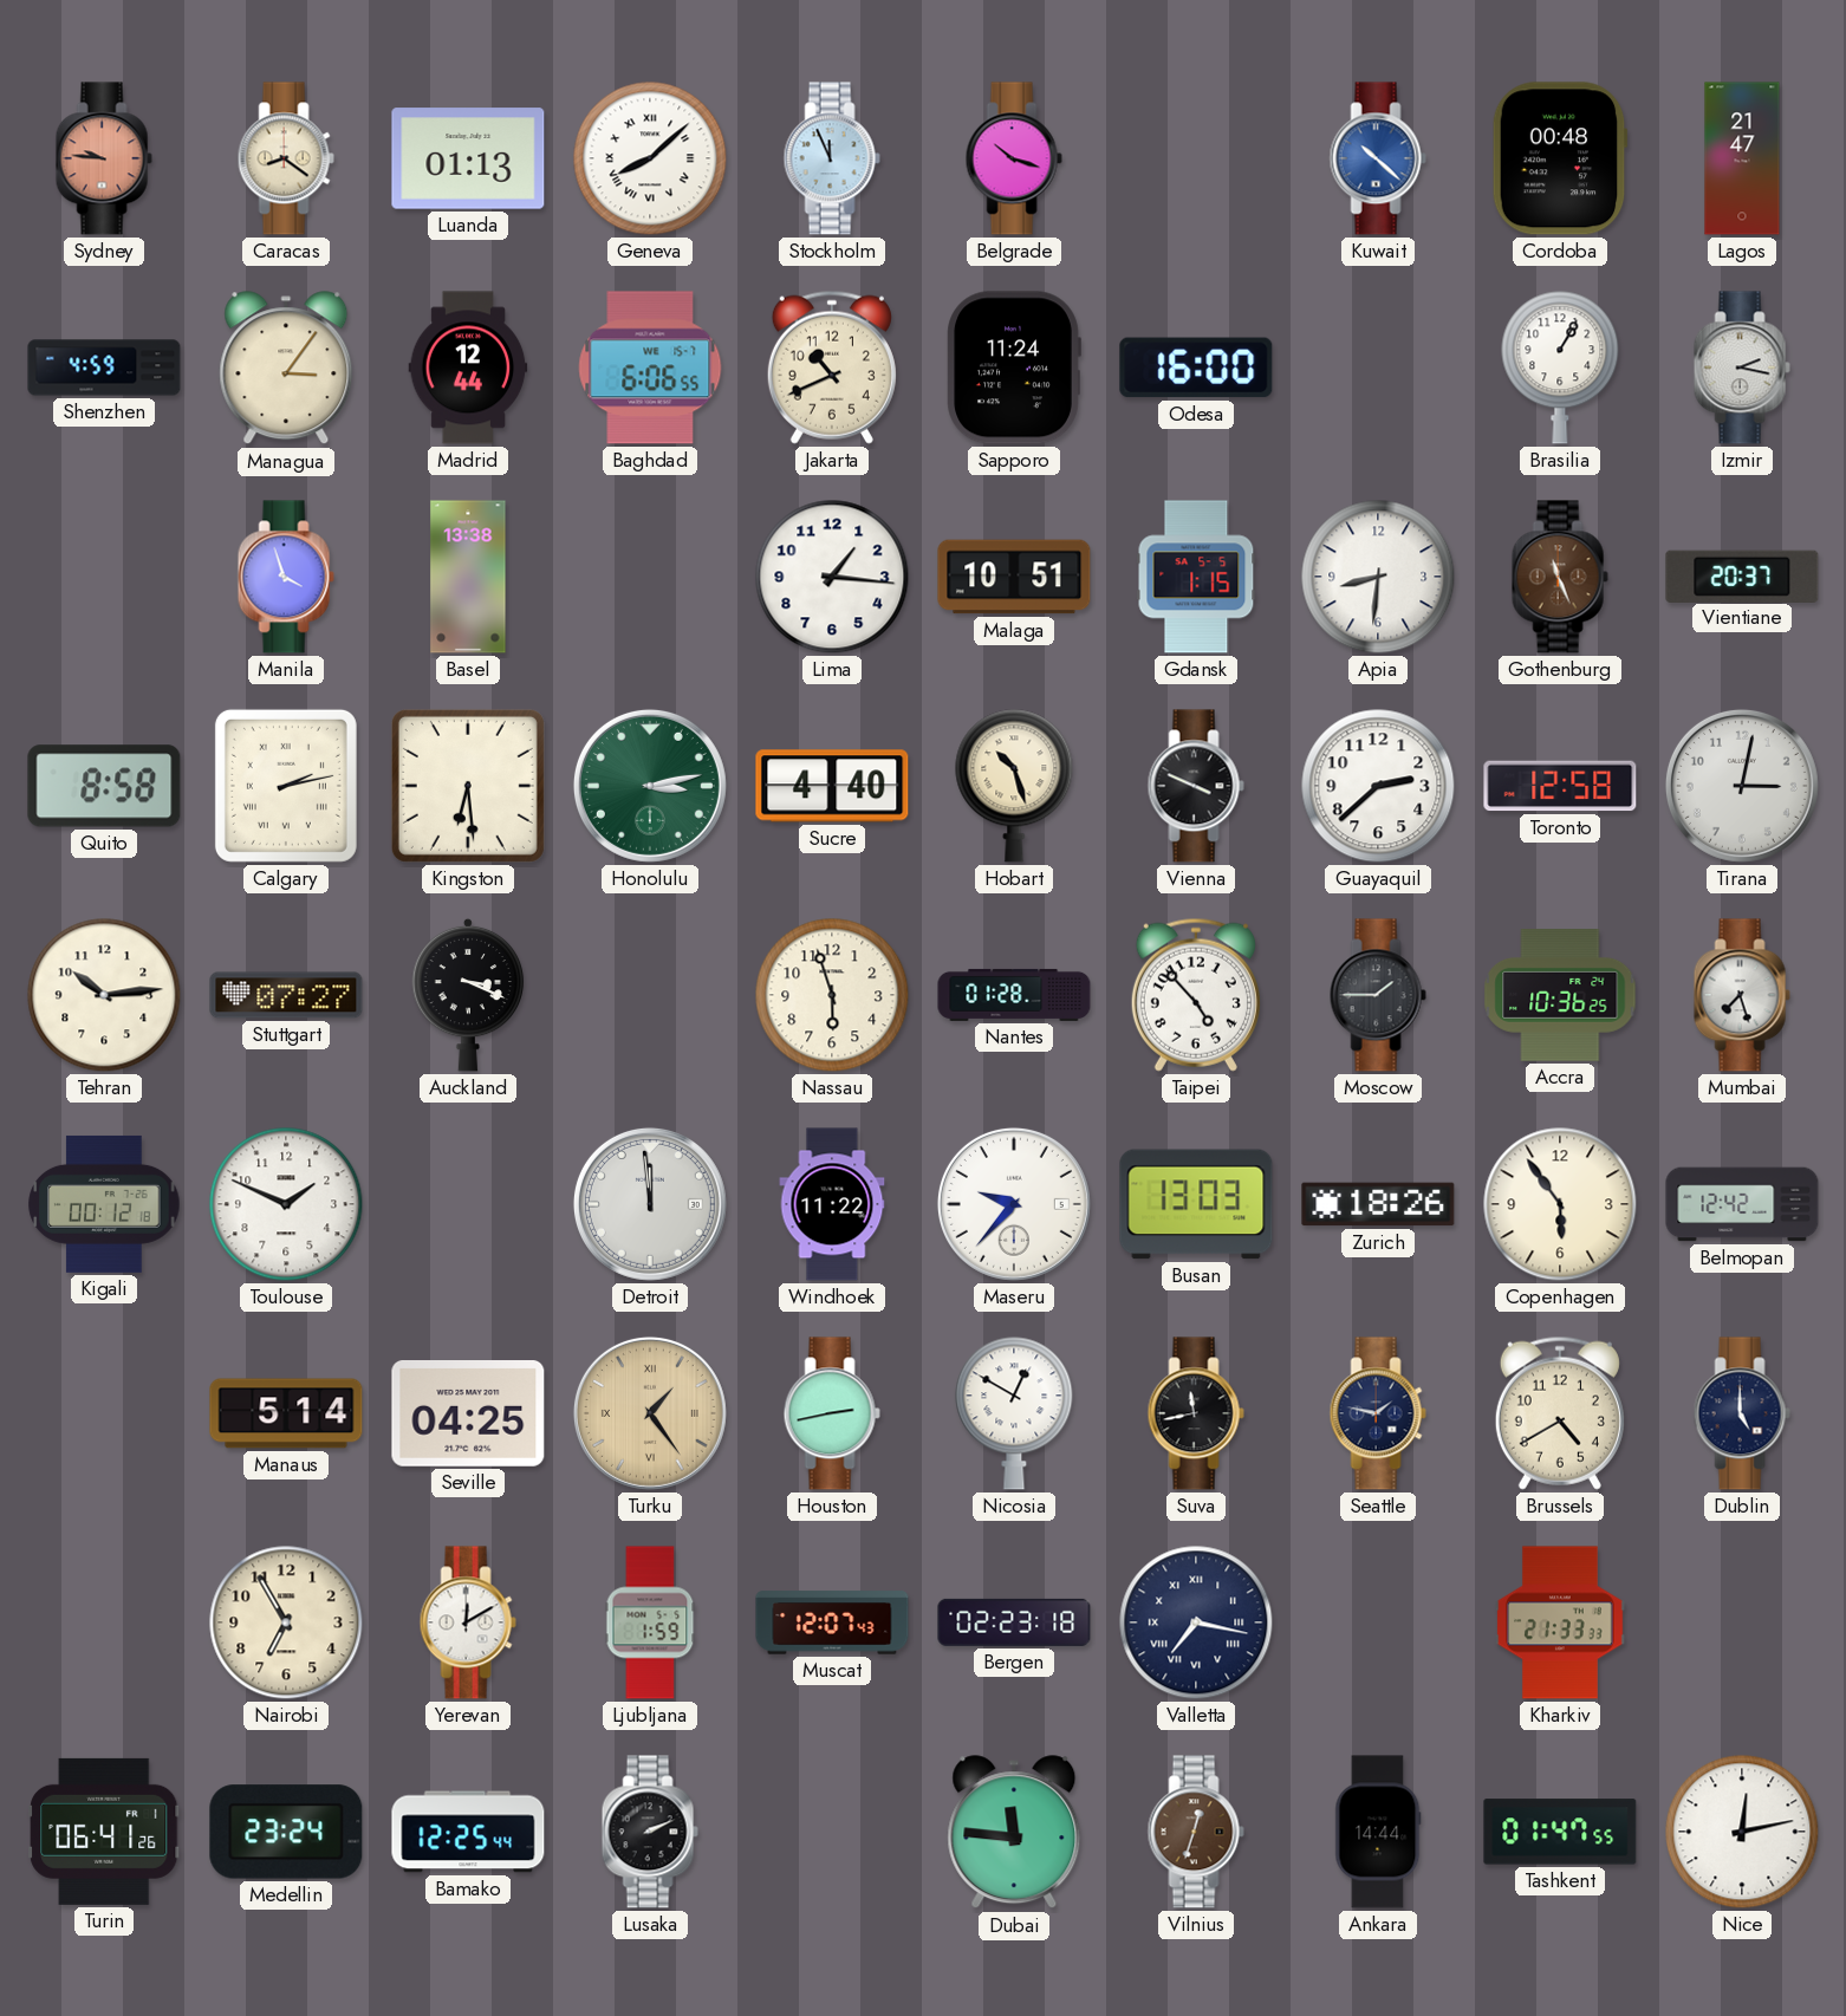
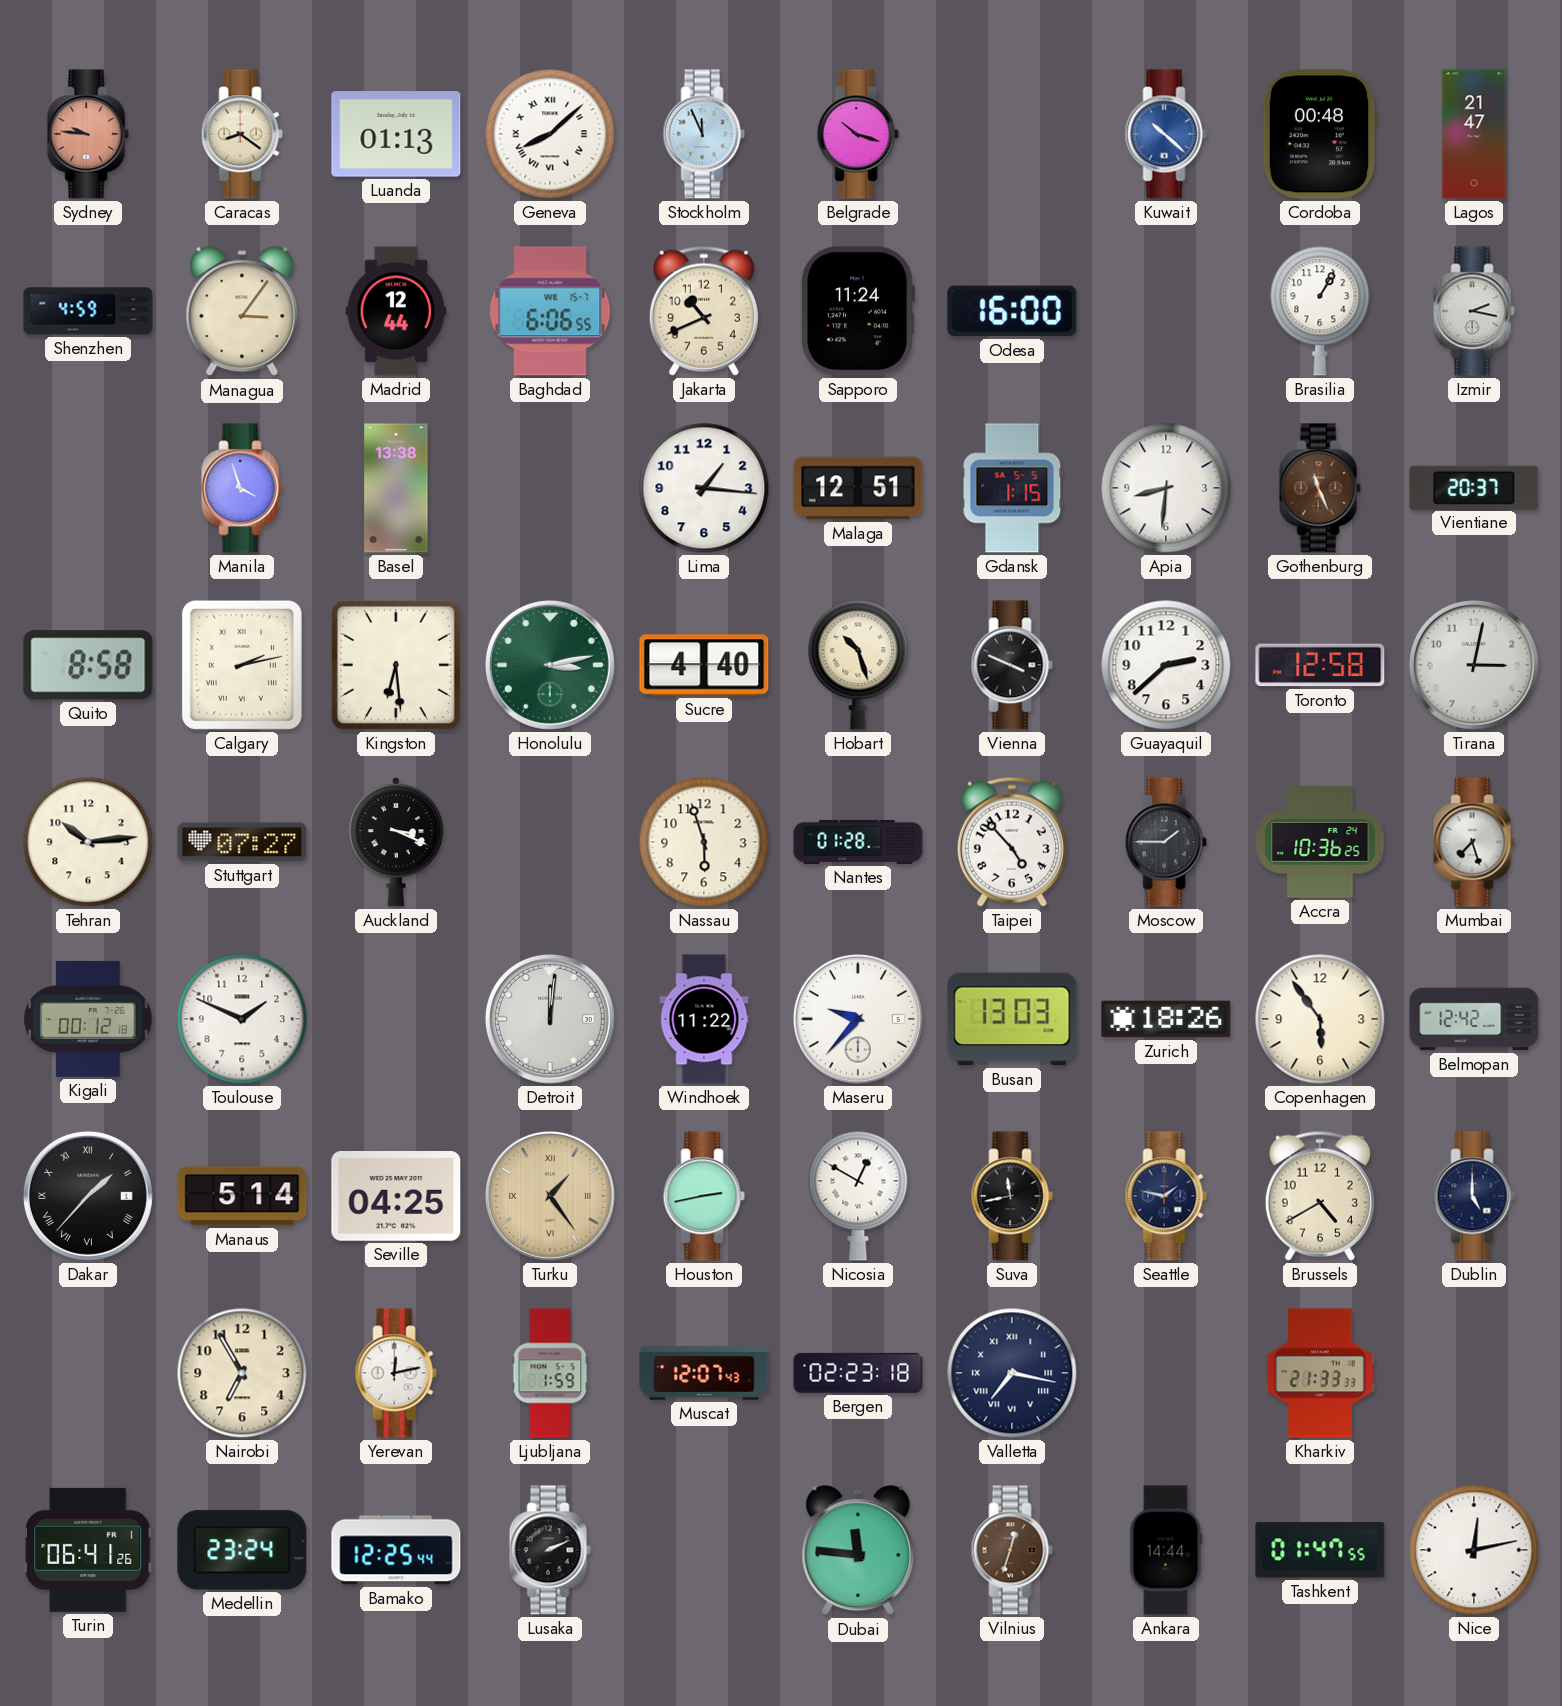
Malaga: 10:51 -> 12:51 (858, 488)
Detroit: 11:59 -> 12:01 (550, 1019)
Dakar: none -> 1:37 (88, 1196)
Yerevan: 12:10 -> 12:13 (396, 1373)
